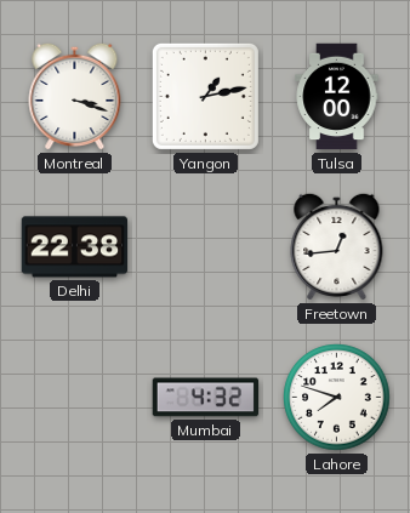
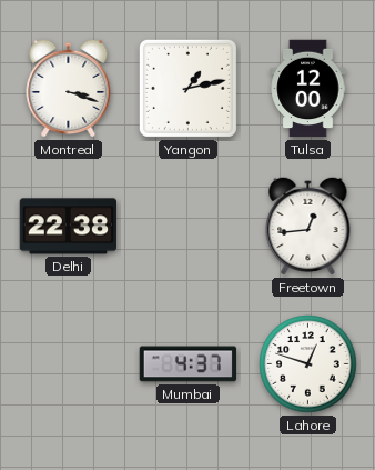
Mumbai: 4:32 -> 4:37 (189, 364)
Lahore: 7:48 -> 12:48 (308, 364)
